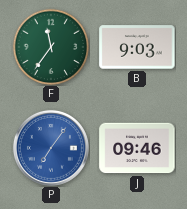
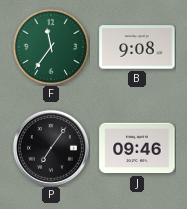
B: 9:03 -> 9:08 (137, 47)
P dial: blue -> black (51, 148)
